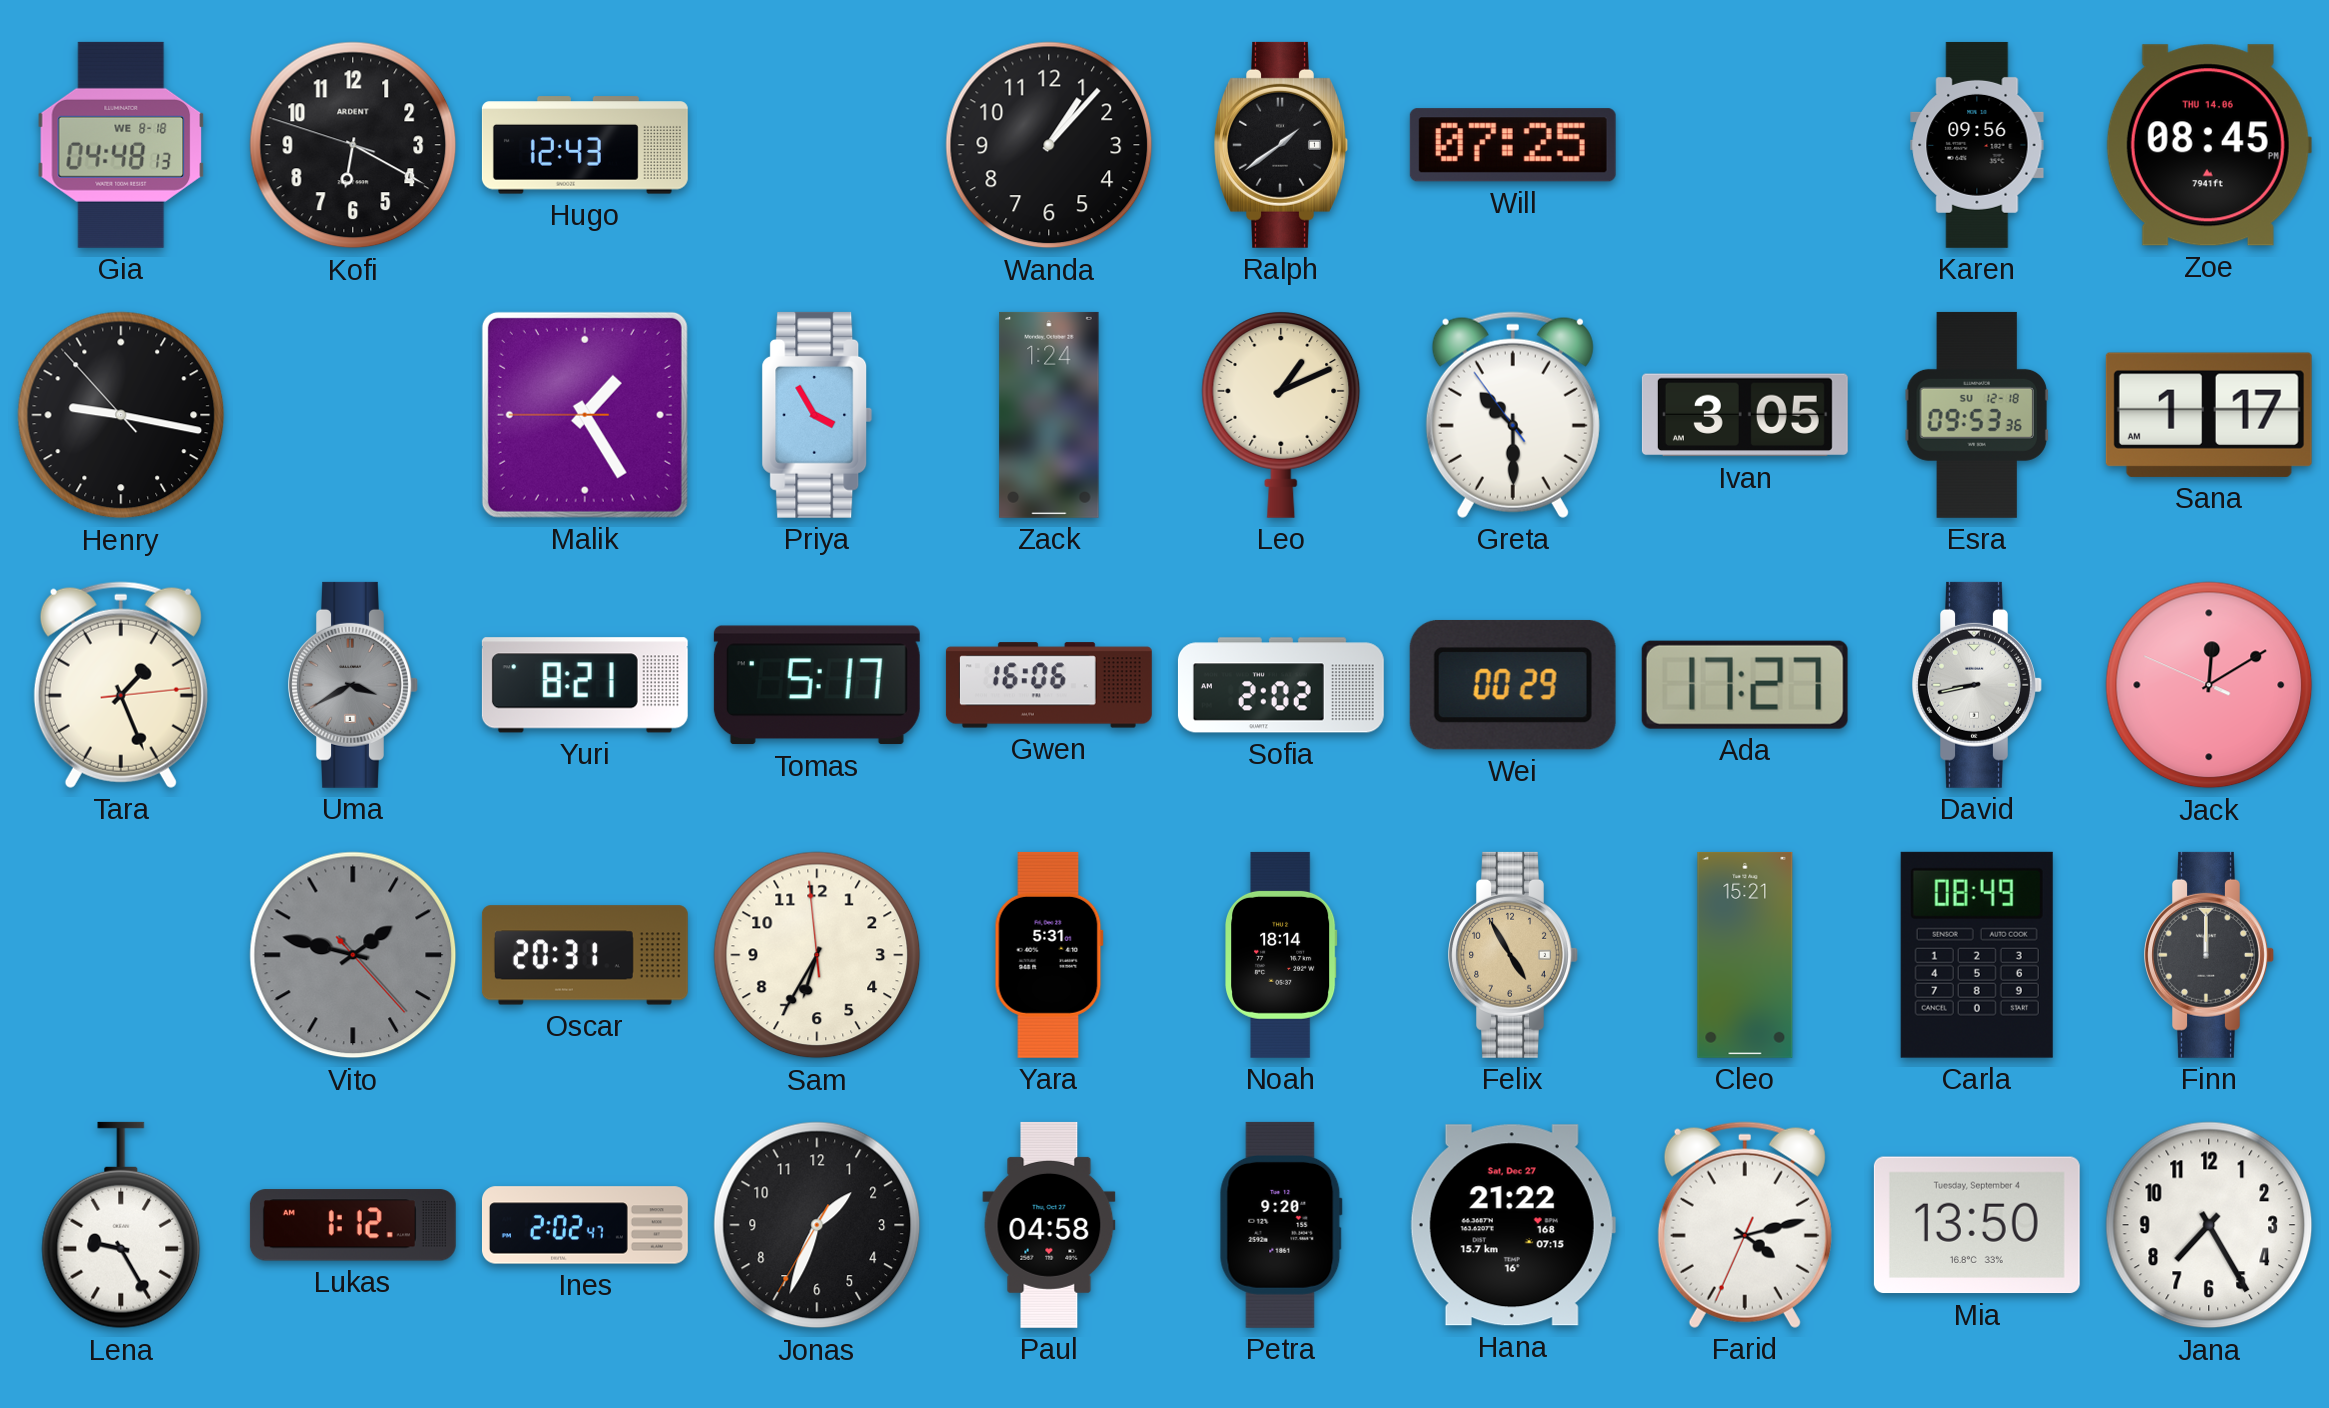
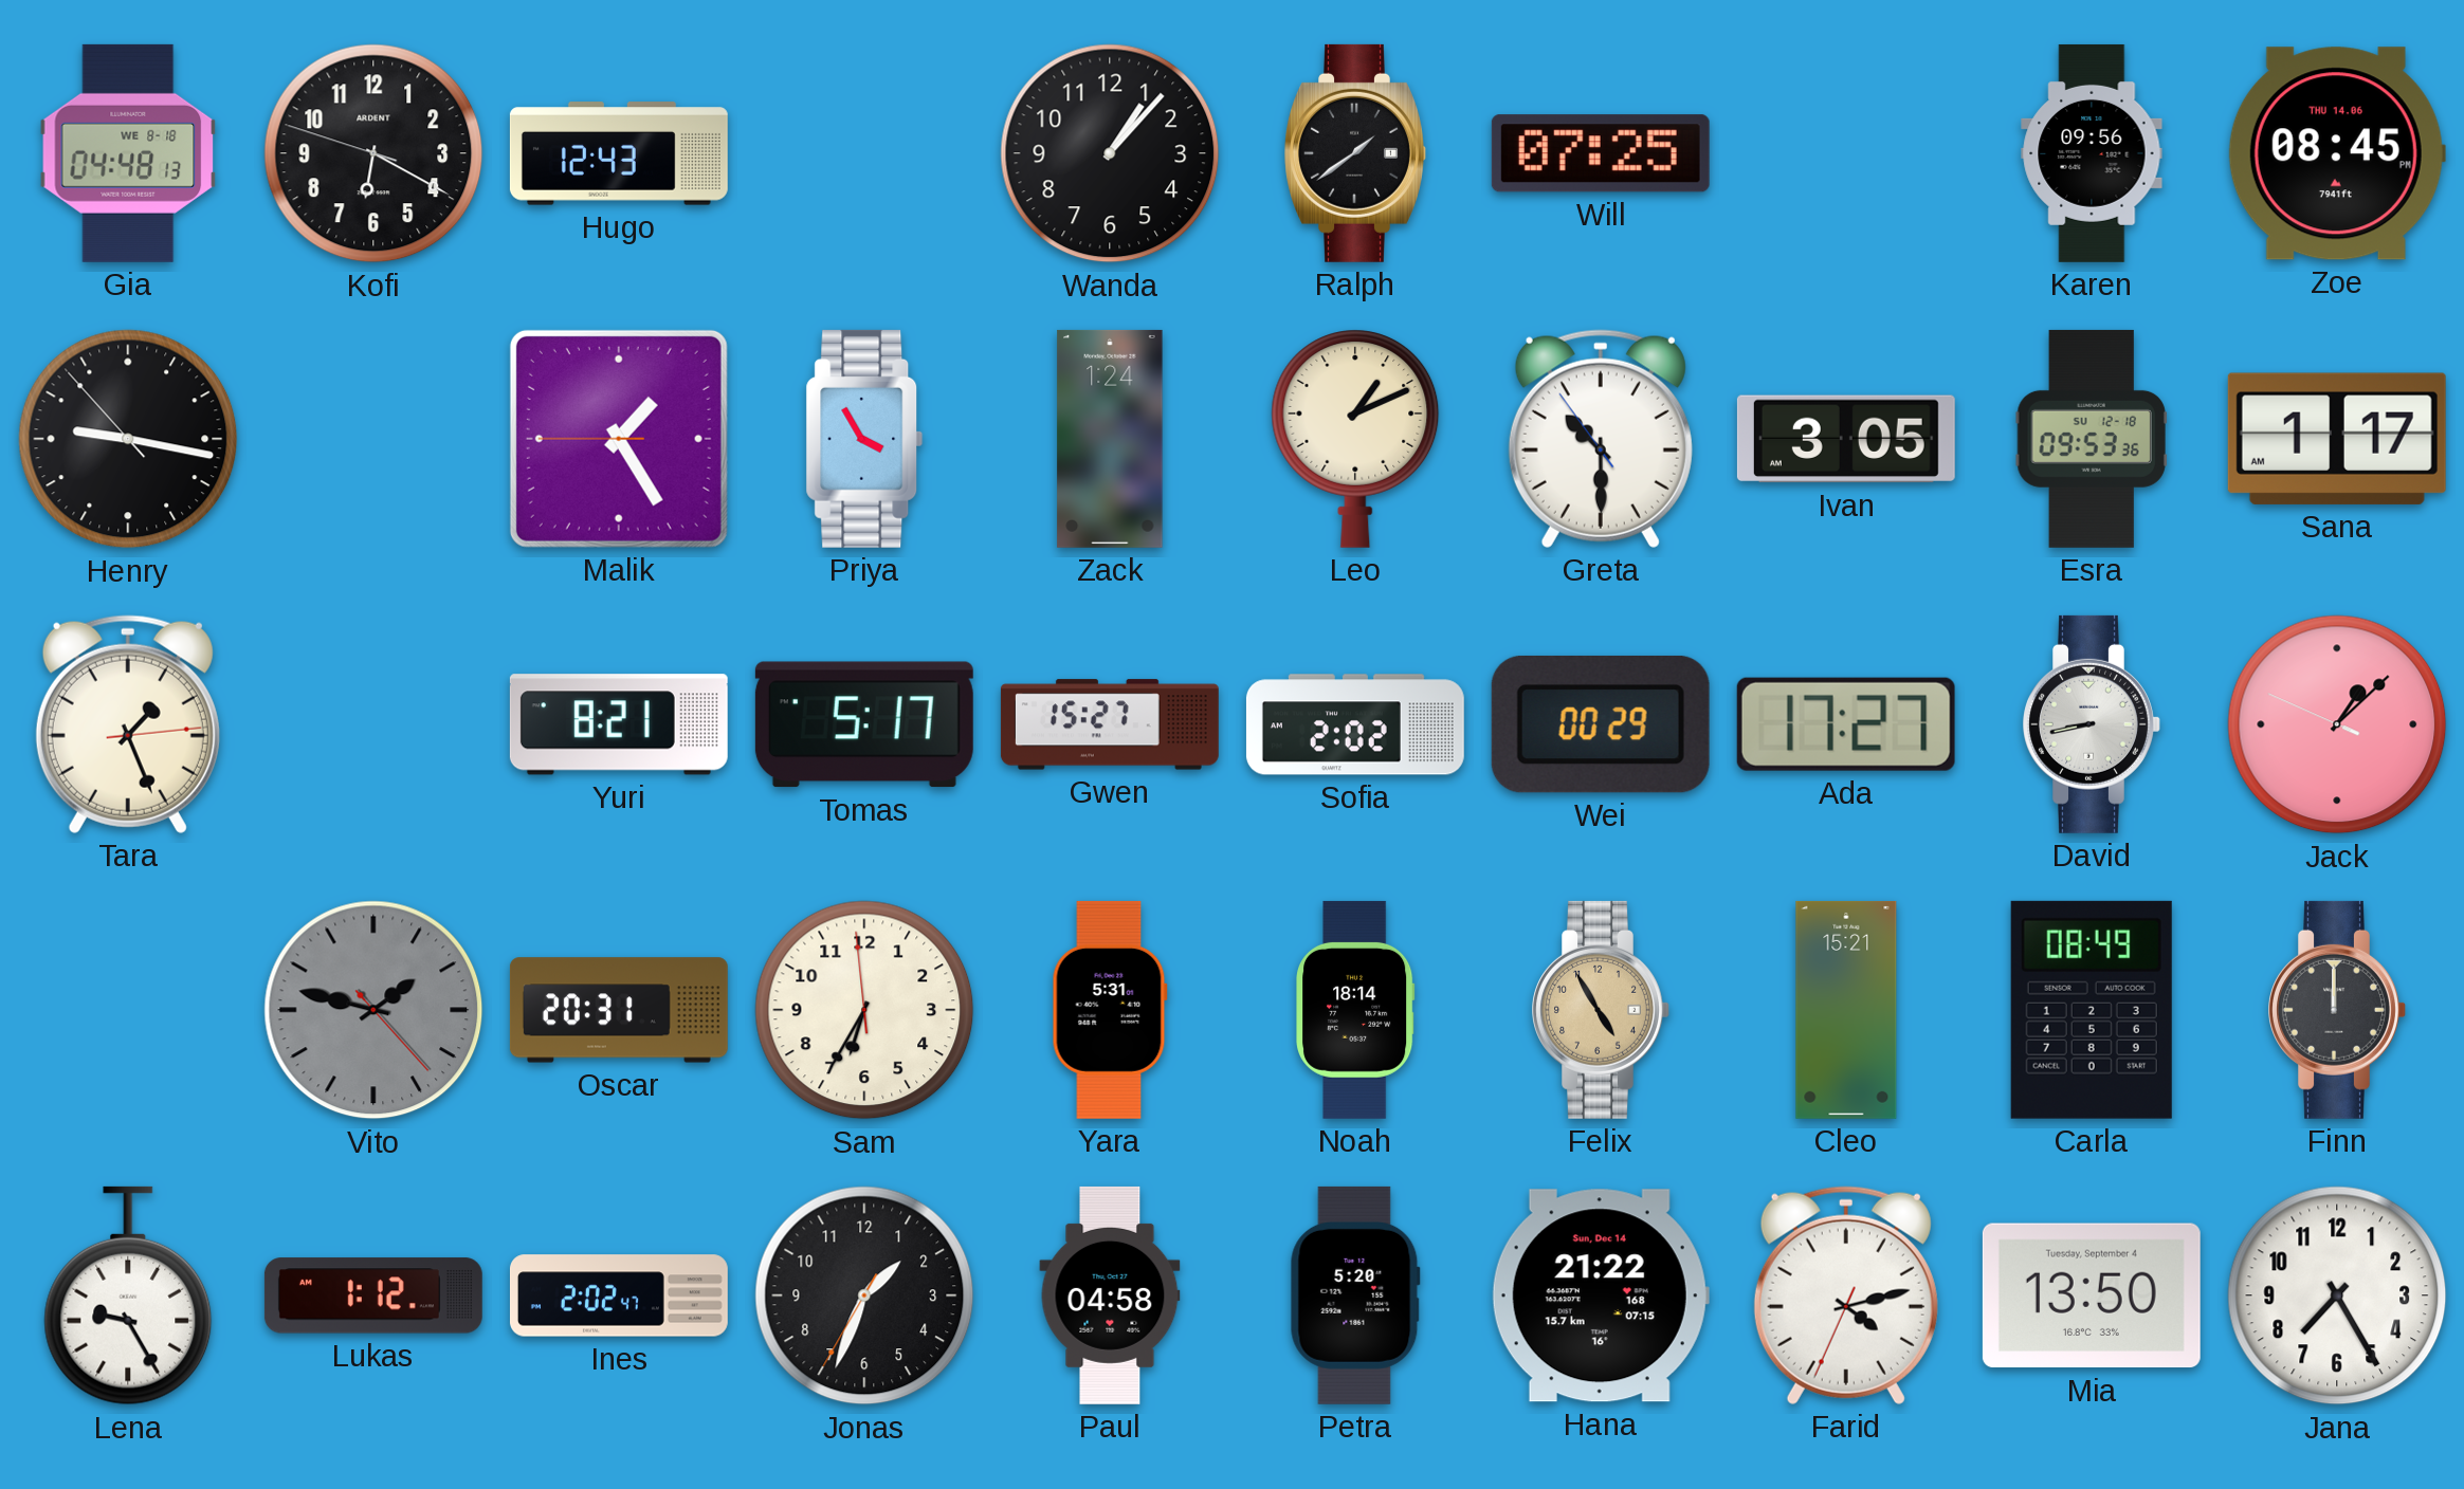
Uma: 3:40 -> none (353, 685)
Gwen: 16:06 -> 15:27 (1110, 724)
Jack: 12:09 -> 1:07 (2337, 724)
Petra: 9:20 -> 5:20 (1355, 1295)
Hana date: Sat, Dec 27 -> Sun, Dec 14 (1601, 1295)
